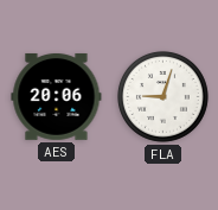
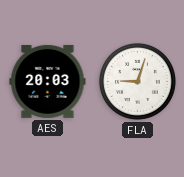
AES: 20:06 -> 20:03 (48, 81)
